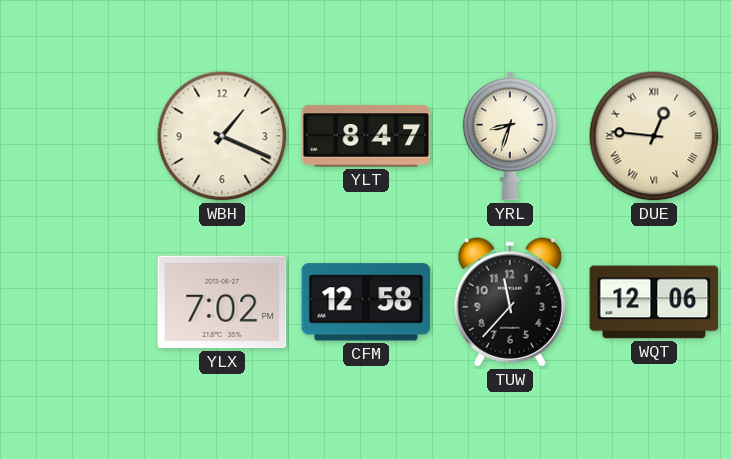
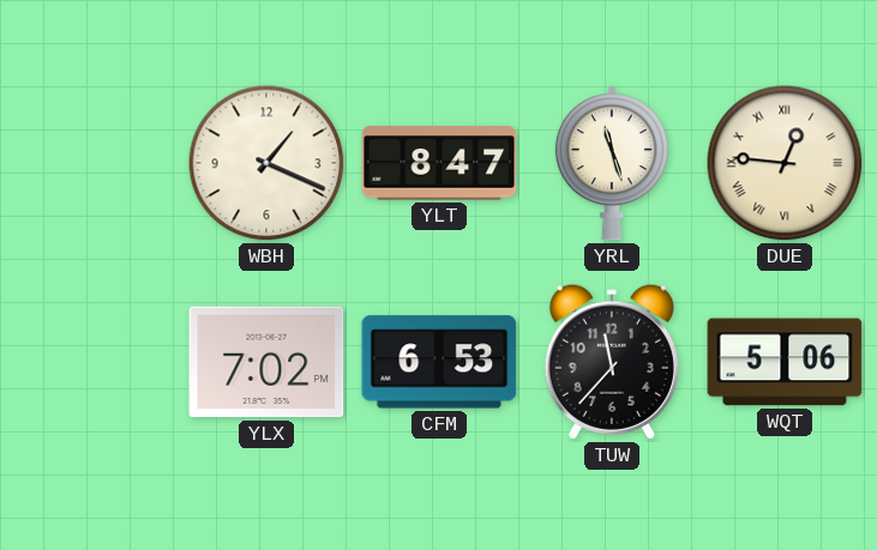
YRL: 8:33 -> 11:27 (612, 163)
CFM: 12:58 -> 6:53 (439, 362)
WQT: 12:06 -> 5:06 (785, 362)
